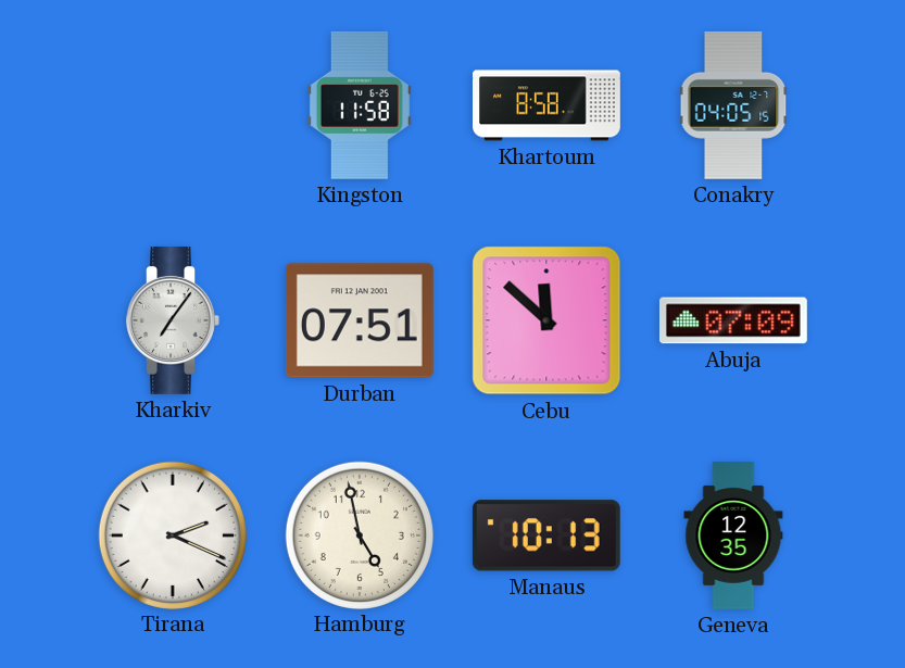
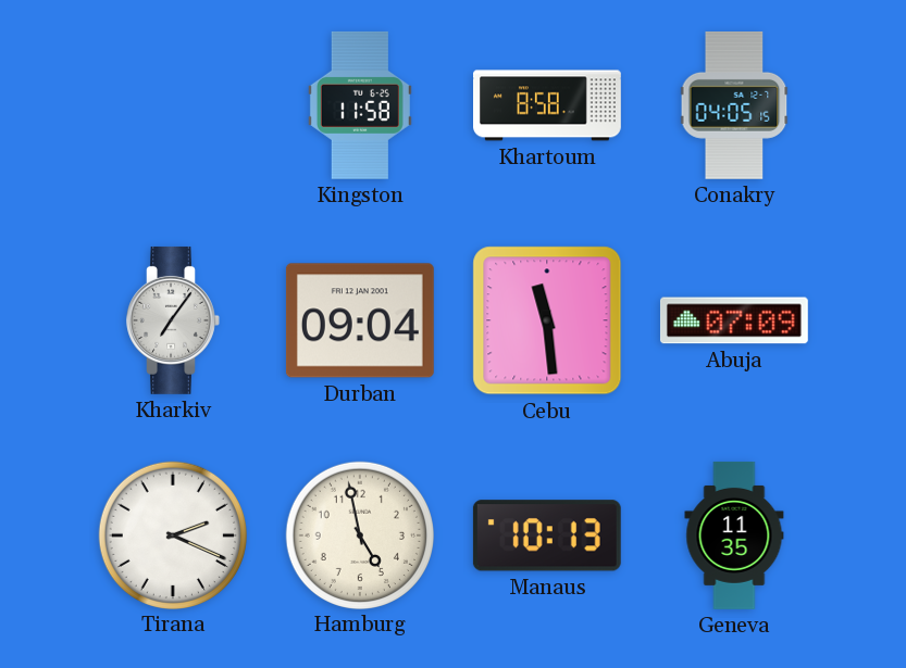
Durban: 07:51 -> 09:04 (360, 320)
Cebu: 11:52 -> 11:29 (547, 320)
Geneva: 12:35 -> 11:35 (734, 535)
